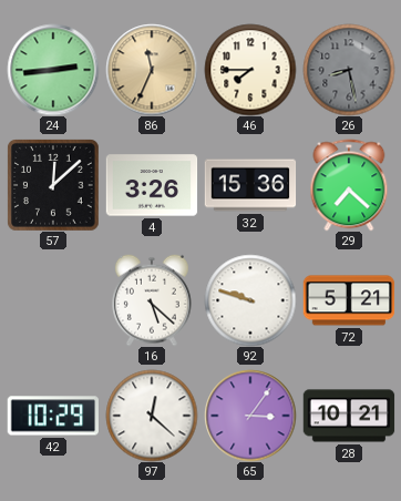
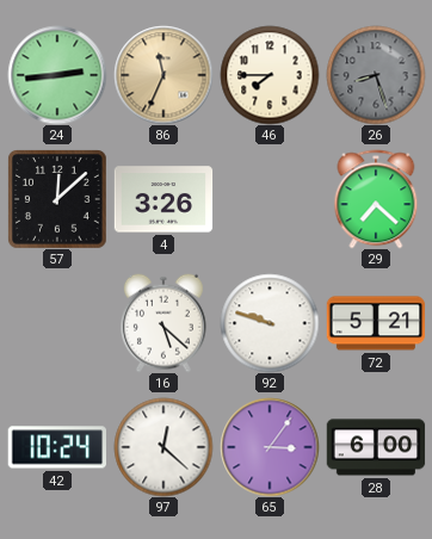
26: 8:28 -> 8:27 (376, 75)
32: 15:36 -> none (250, 185)
42: 10:29 -> 10:24 (56, 447)
28: 10:21 -> 6:00 (376, 447)
